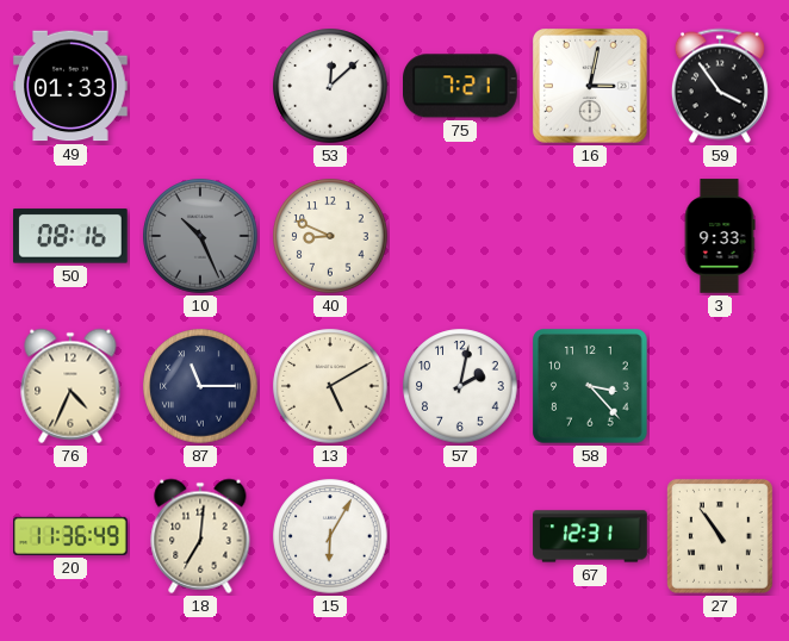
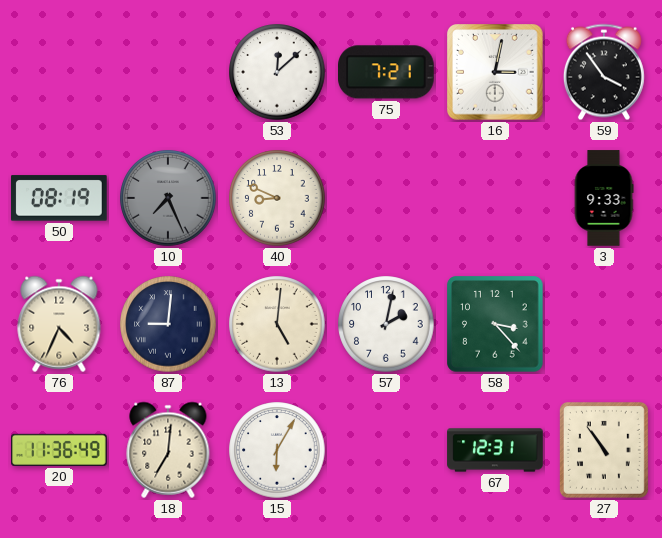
49: 01:33 -> none (70, 86)
50: 08:16 -> 08:19 (60, 198)
10: 10:26 -> 7:26 (168, 198)
87: 11:15 -> 9:01 (168, 324)
13: 5:10 -> 5:01 (277, 324)
